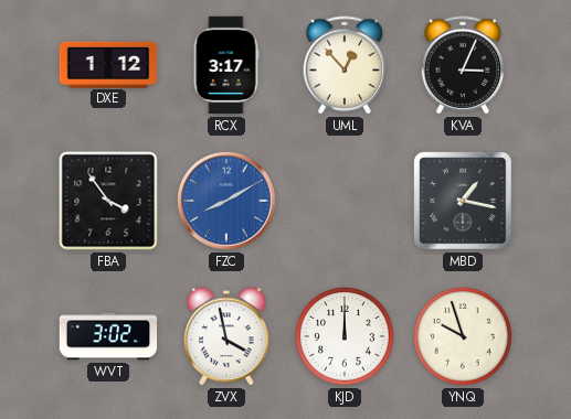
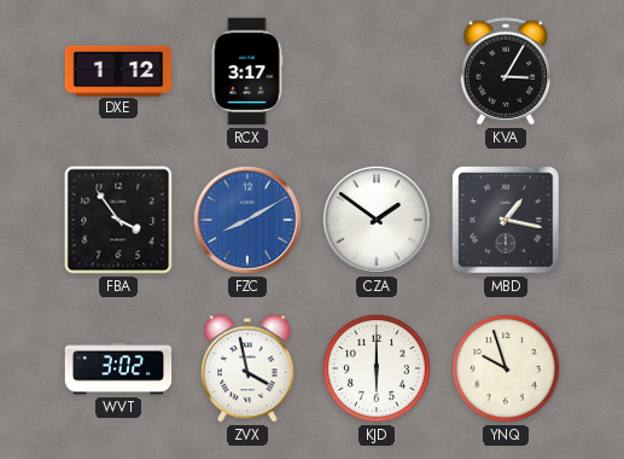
UML: 12:53 -> none (345, 65)
KVA: 3:04 -> 3:05 (506, 71)
CZA: none -> 1:51 (377, 220)
KJD: 12:00 -> 6:00 (378, 368)
